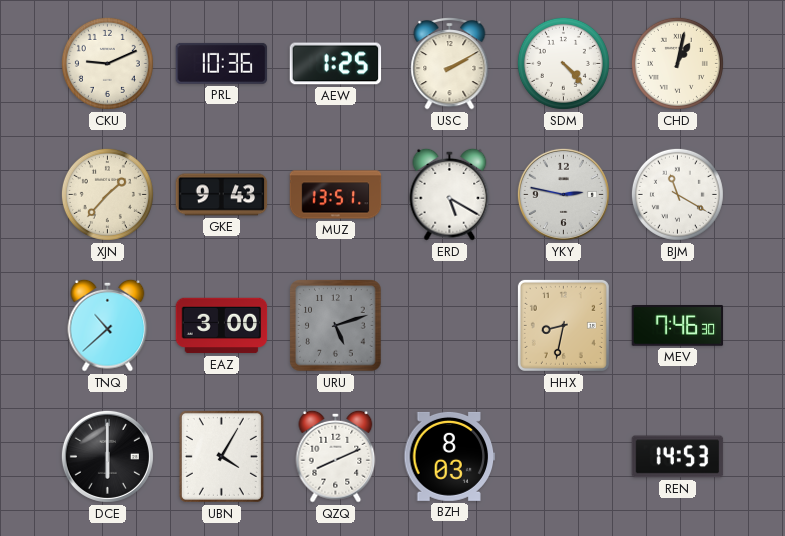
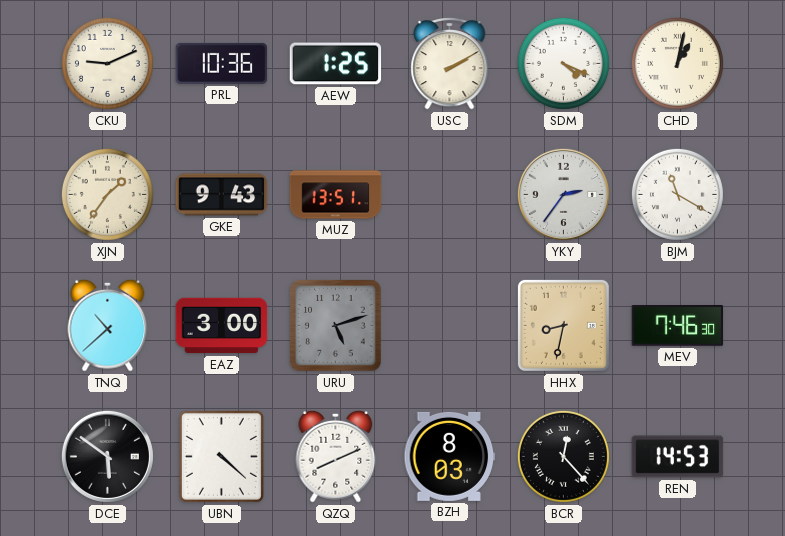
SDM: 4:23 -> 4:19 (563, 63)
XJN: 1:37 -> 1:36 (107, 194)
ERD: 5:20 -> none (450, 194)
YKY: 2:47 -> 2:36 (563, 194)
DCE: 6:00 -> 5:51 (107, 456)
UBN: 4:05 -> 4:22 (221, 456)
BCR: none -> 12:23 (563, 456)
